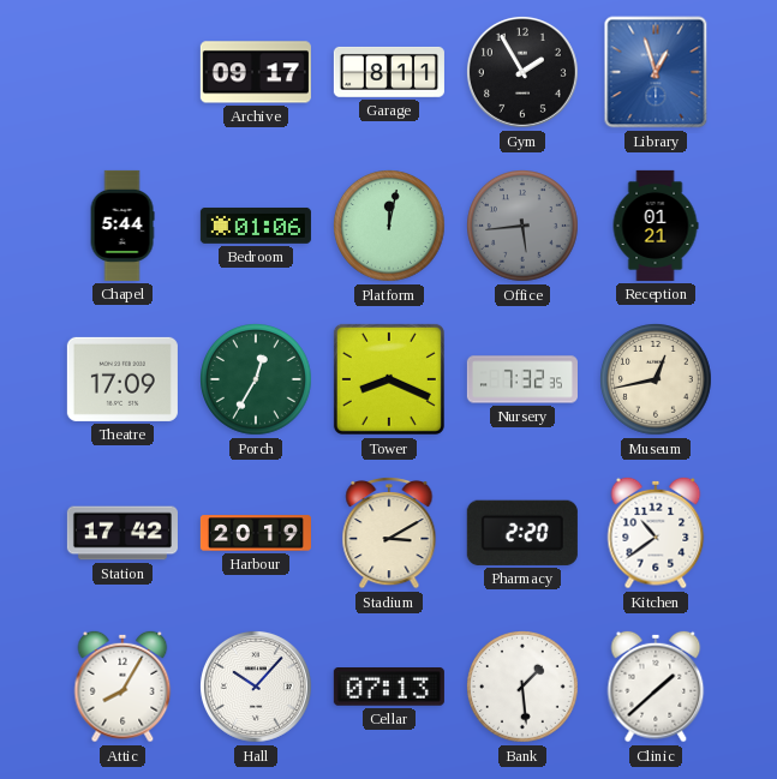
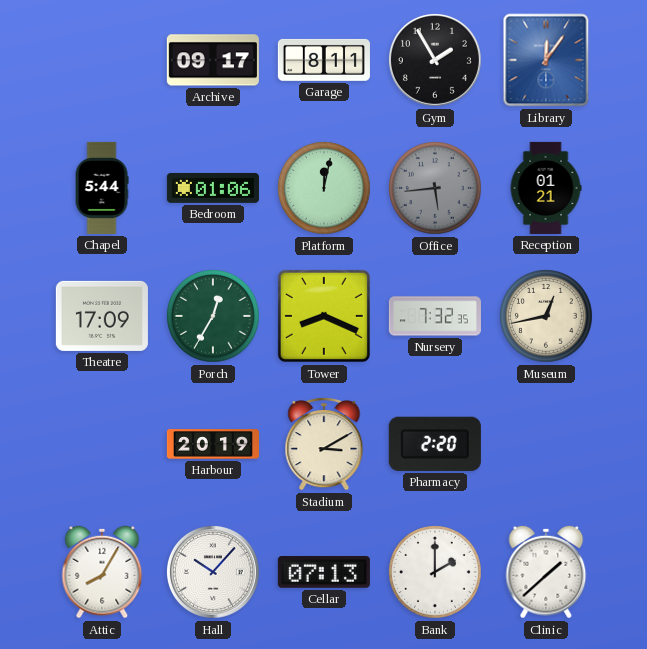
Library: 12:57 -> 12:06 (546, 60)
Station: 17:42 -> none (122, 533)
Kitchen: 10:39 -> none (656, 533)
Bank: 1:29 -> 2:00 (436, 573)
